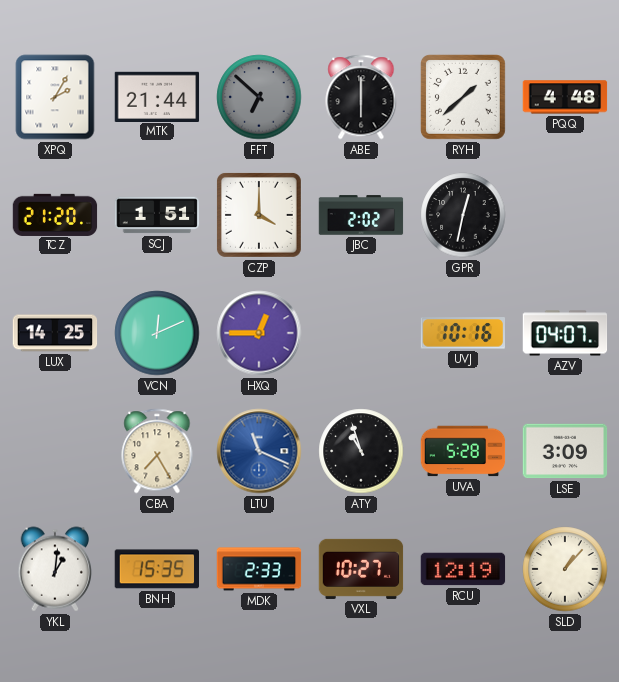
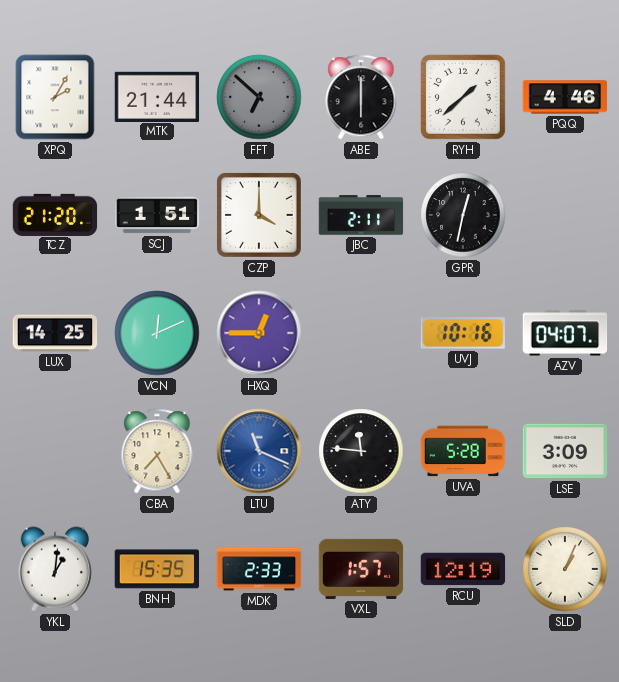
PQQ: 4:48 -> 4:46 (565, 97)
JBC: 2:02 -> 2:11 (361, 215)
ATY: 10:57 -> 11:46 (361, 451)
VXL: 10:27 -> 1:57 (361, 569)
SLD: 1:07 -> 1:04 (565, 569)
